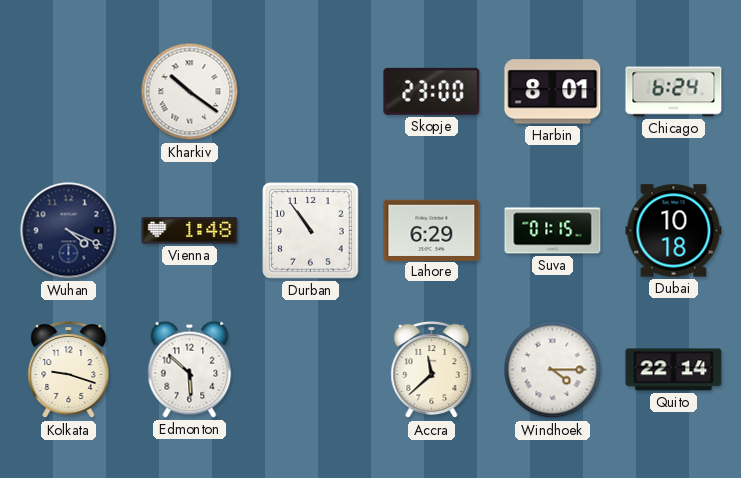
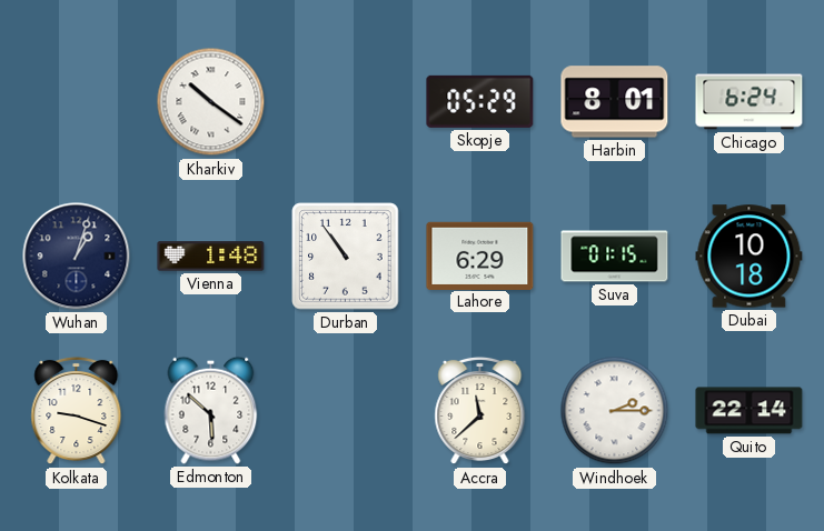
Skopje: 23:00 -> 05:29 (480, 101)
Wuhan: 4:19 -> 1:03 (77, 257)
Windhoek: 4:15 -> 2:15 (615, 411)
